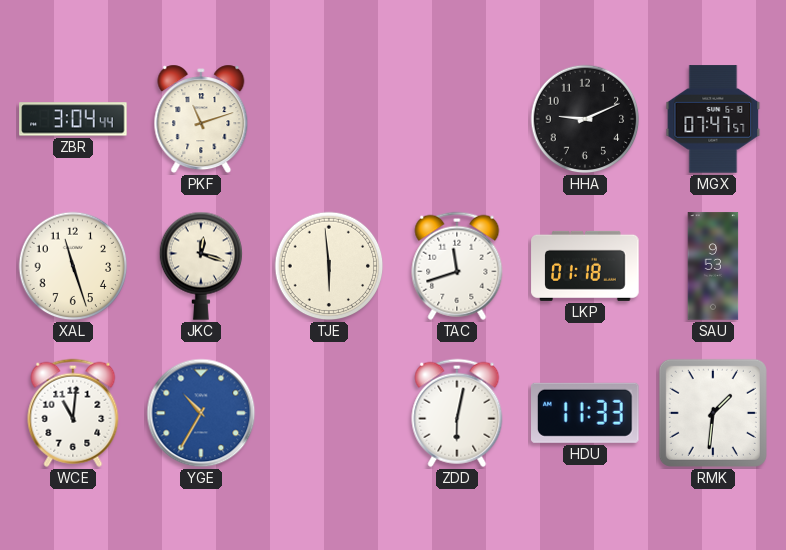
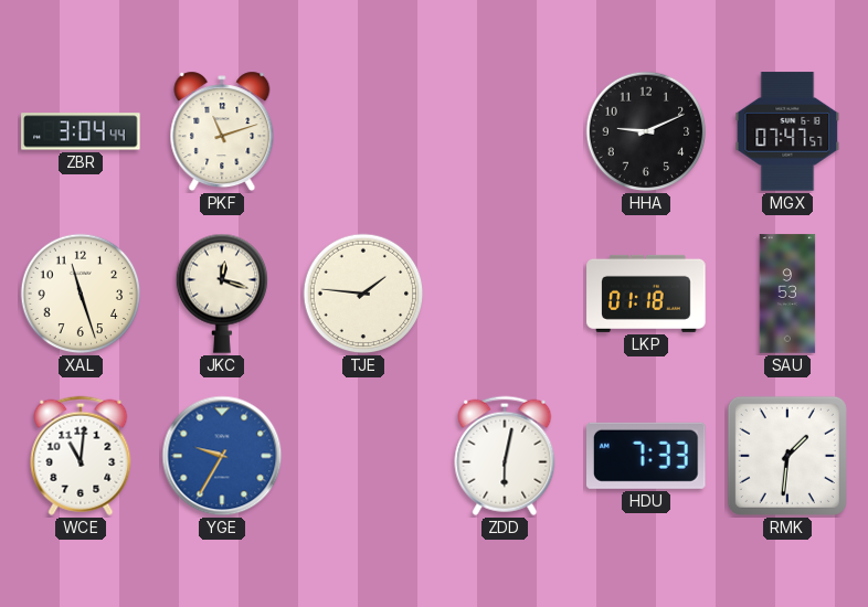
TJE: 5:59 -> 1:46 (363, 294)
TAC: 11:42 -> none (457, 266)
YGE: 10:35 -> 9:35 (222, 456)
HDU: 11:33 -> 7:33 (647, 456)
